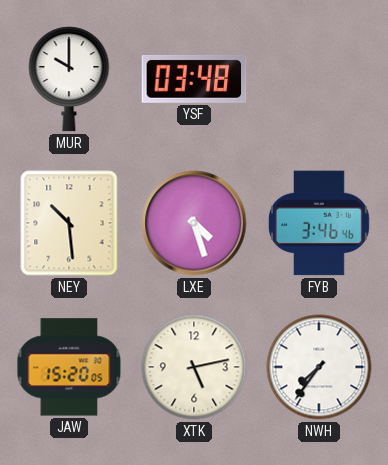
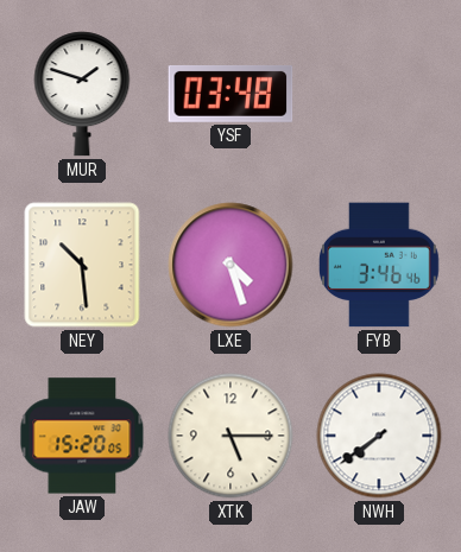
MUR: 10:00 -> 1:48 (82, 94)
XTK: 5:13 -> 5:15 (230, 436)
NWH: 7:36 -> 7:39 (379, 436)
